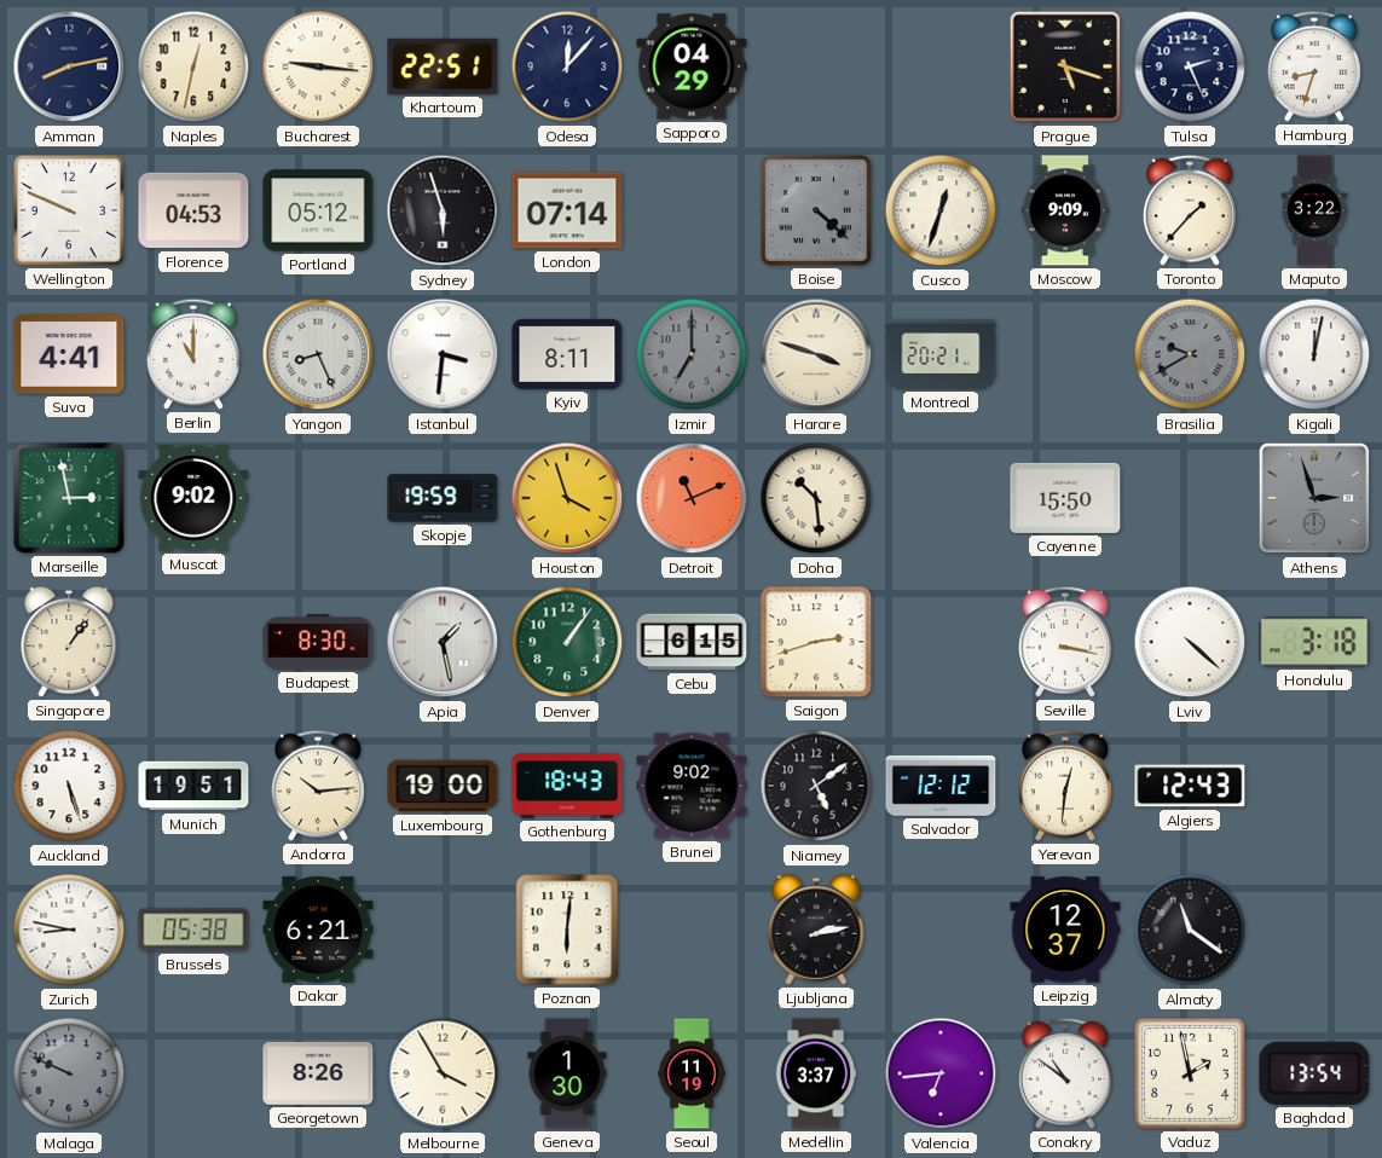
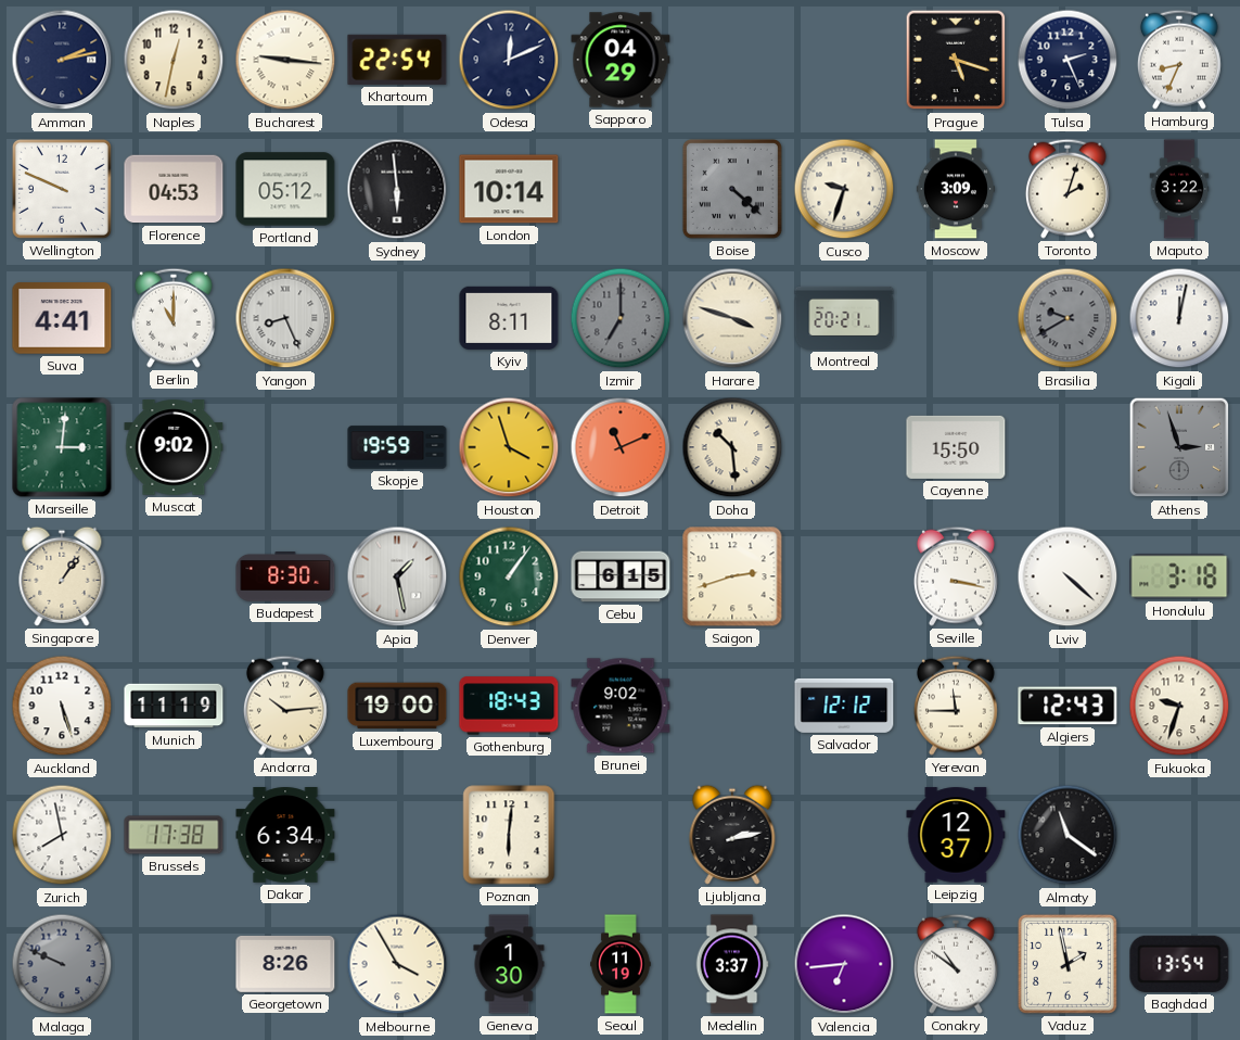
Amman: 8:13 -> 2:13 (62, 60)
Khartoum: 22:51 -> 22:54 (397, 60)
Odesa: 12:07 -> 12:11 (509, 60)
Hamburg: 8:33 -> 8:34 (1179, 60)
Sydney: 5:57 -> 5:59 (397, 189)
London: 07:14 -> 10:14 (509, 189)
Cusco: 12:33 -> 9:33 (844, 189)
Moscow: 9:09 -> 3:09 (956, 189)
Toronto: 1:37 -> 2:03 (1068, 189)
Istanbul: 3:31 -> none (443, 354)
Marseille: 2:58 -> 3:01 (62, 447)
Munich: 19:51 -> 11:19 (174, 706)
Niamey: 5:09 -> none (816, 786)
Yerevan: 12:31 -> 11:45 (956, 706)
Fukuoka: none -> 9:33 (1179, 706)
Zurich: 8:47 -> 7:58 (62, 835)
Brussels: 05:38 -> 17:38 (174, 835)
Dakar: 6:21 -> 6:34 (285, 835)
